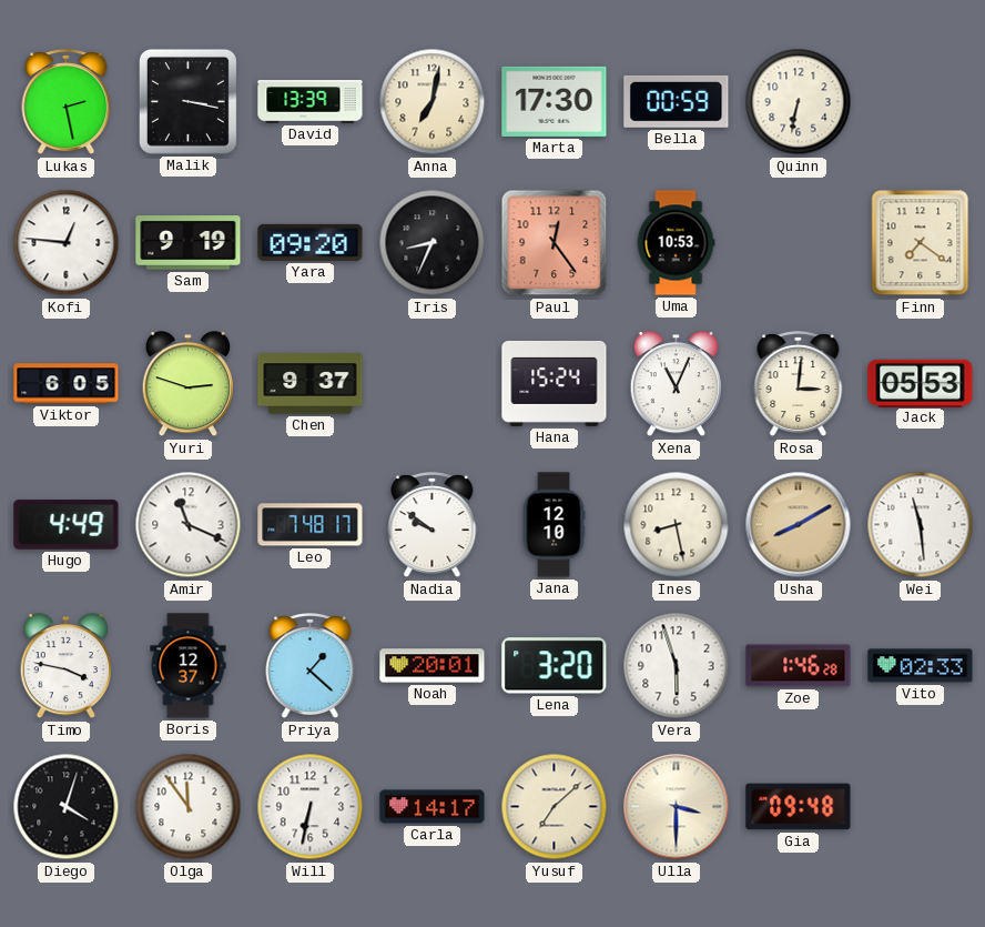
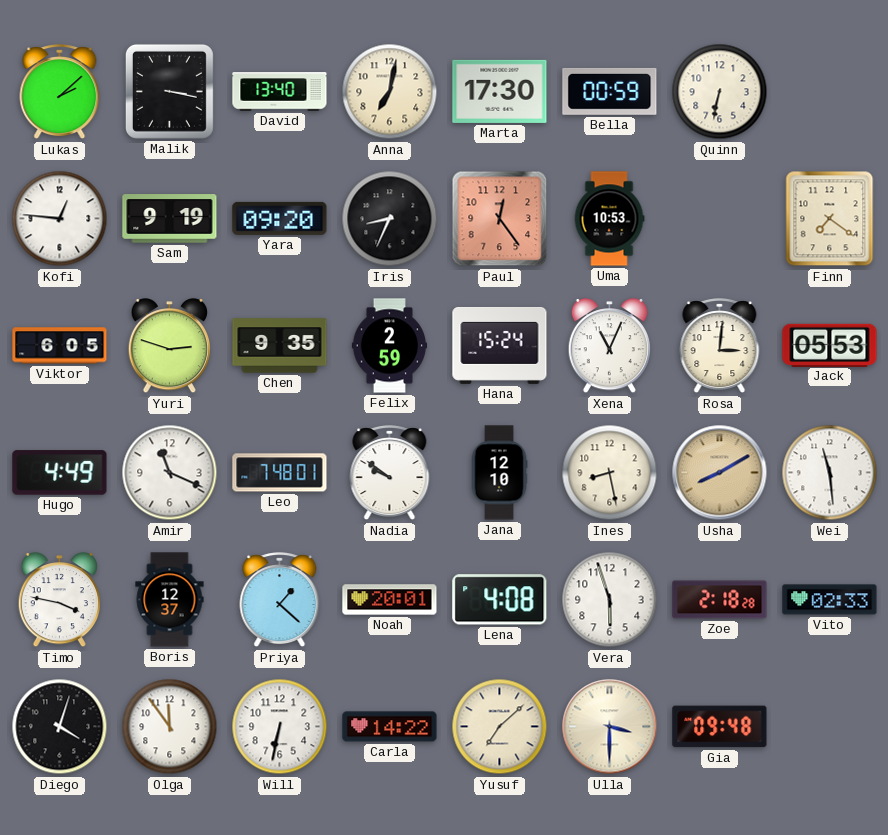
Lukas: 2:28 -> 2:08 (60, 92)
David: 13:39 -> 13:40 (280, 92)
Chen: 9:37 -> 9:35 (280, 346)
Felix: none -> 2:59 (390, 346)
Leo: 7:48:17 -> 7:48:01 (280, 473)
Lena: 3:20 -> 4:08 (500, 600)
Zoe: 1:46 -> 2:18 (720, 600)
Carla: 14:17 -> 14:22 (390, 727)
